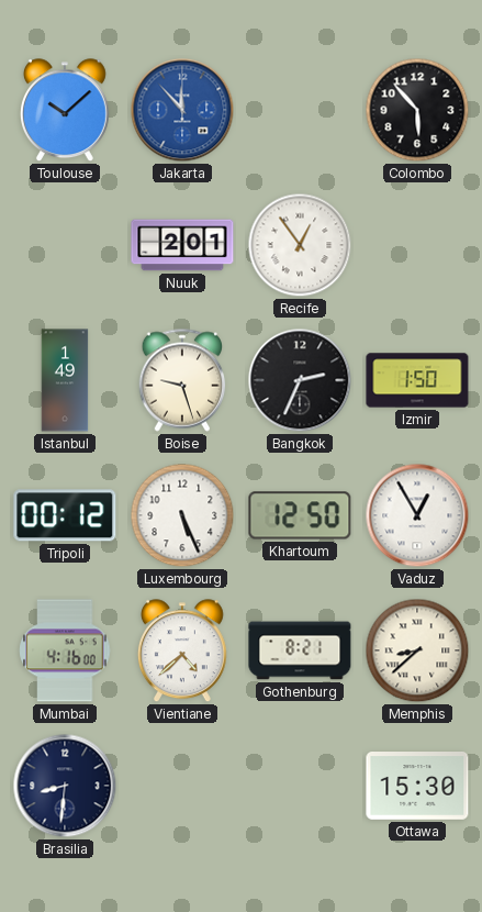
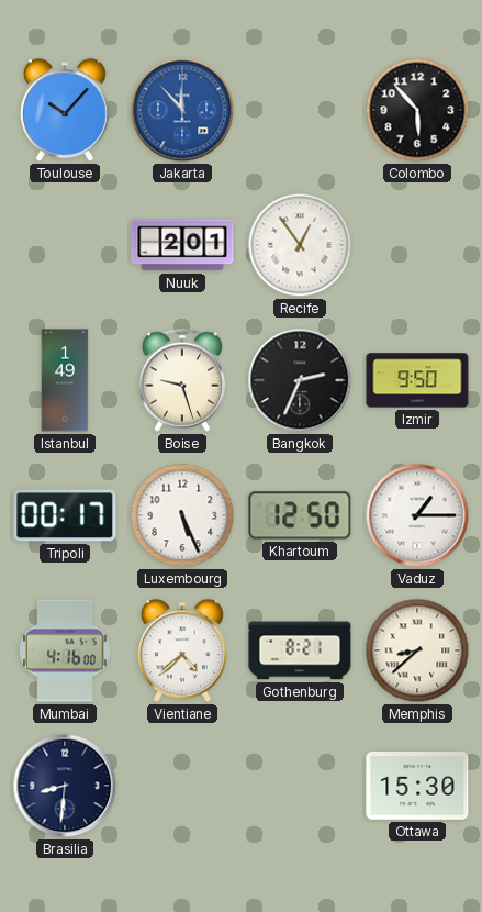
Toulouse: 10:08 -> 10:07 (65, 111)
Izmir: 1:50 -> 9:50 (417, 380)
Tripoli: 00:12 -> 00:17 (65, 515)
Vaduz: 12:55 -> 1:15 (417, 515)
